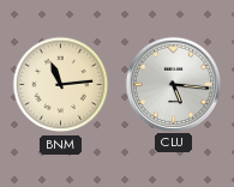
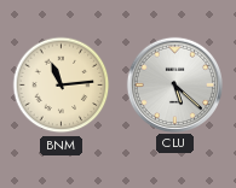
CLU: 5:16 -> 5:22 (174, 84)
